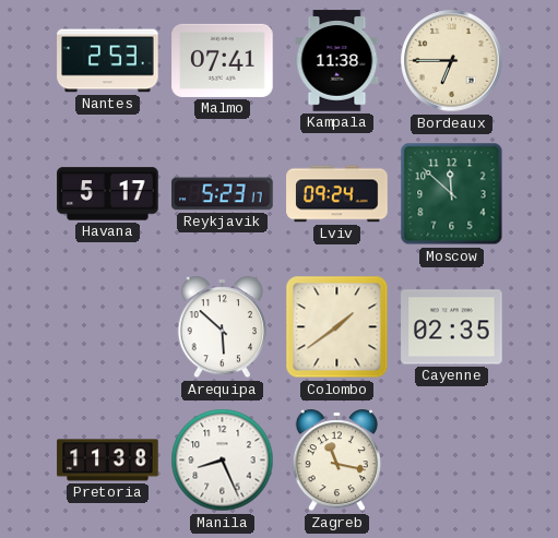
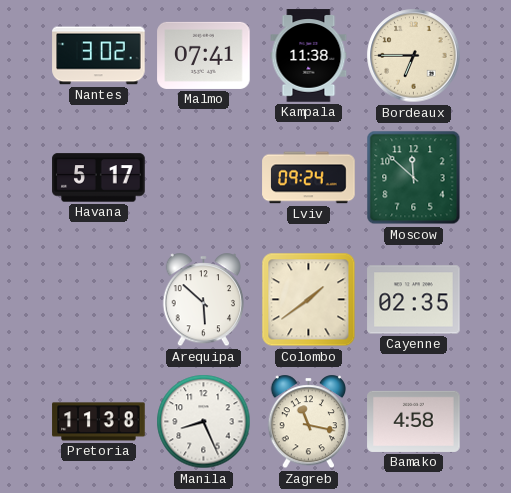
Nantes: 2:53 -> 3:02 (99, 56)
Reykjavik: 5:23 -> none (223, 194)
Bamako: none -> 4:58 (414, 421)
